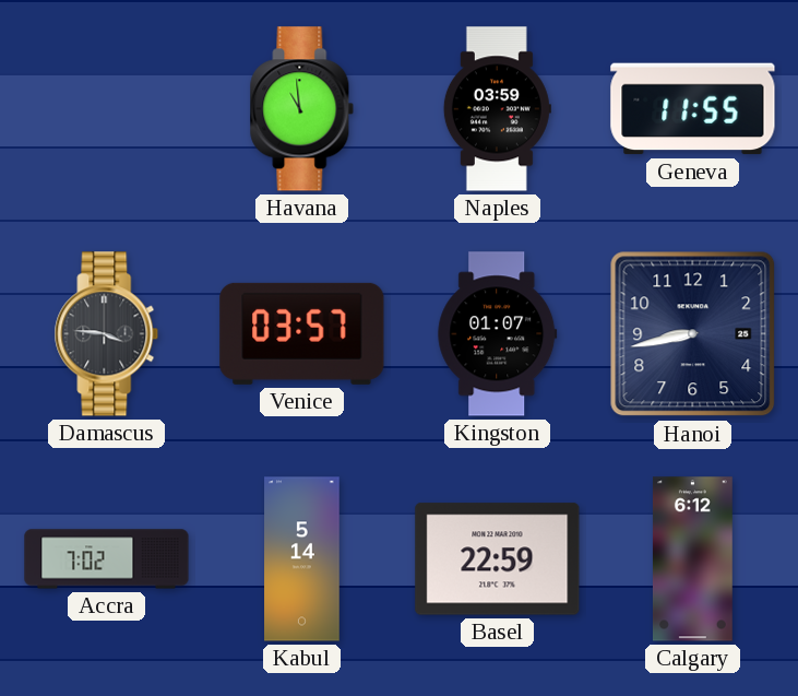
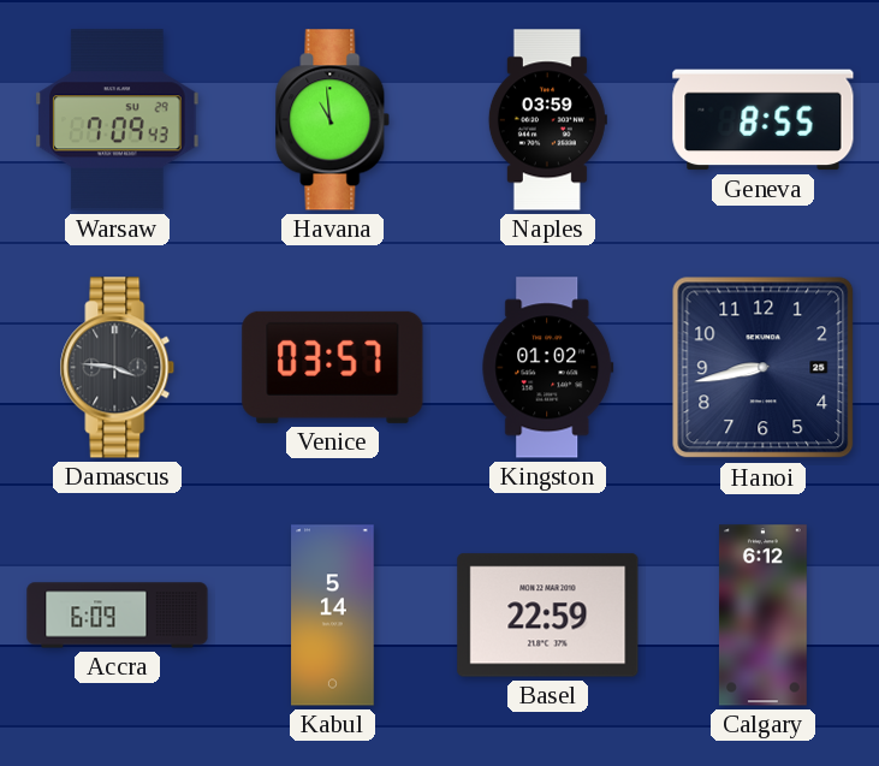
Warsaw: none -> 7:09 (118, 120)
Geneva: 11:55 -> 8:55 (764, 120)
Kingston: 01:07 -> 01:02 (548, 368)
Accra: 7:02 -> 6:09 (118, 616)
